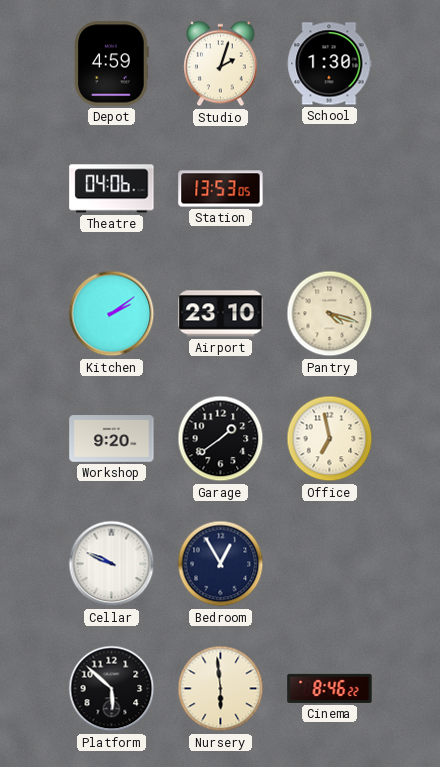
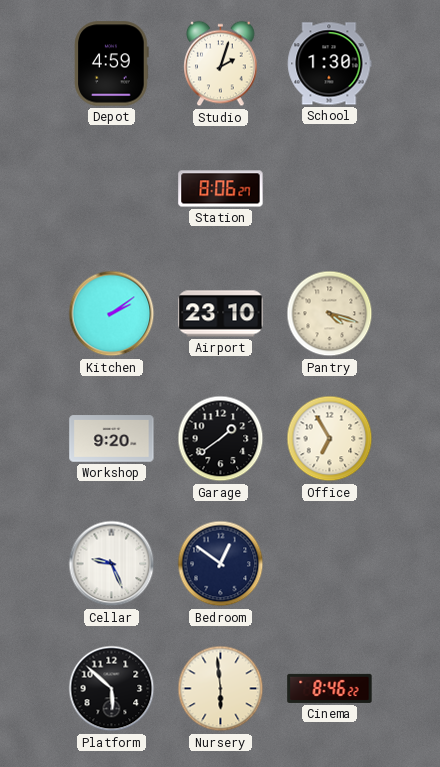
Theatre: 04:06 -> none (112, 189)
Station: 13:53 -> 8:06 (221, 189)
Office: 6:58 -> 6:55 (330, 439)
Cellar: 9:49 -> 9:26 (112, 564)
Bedroom: 12:55 -> 12:51 (221, 564)
